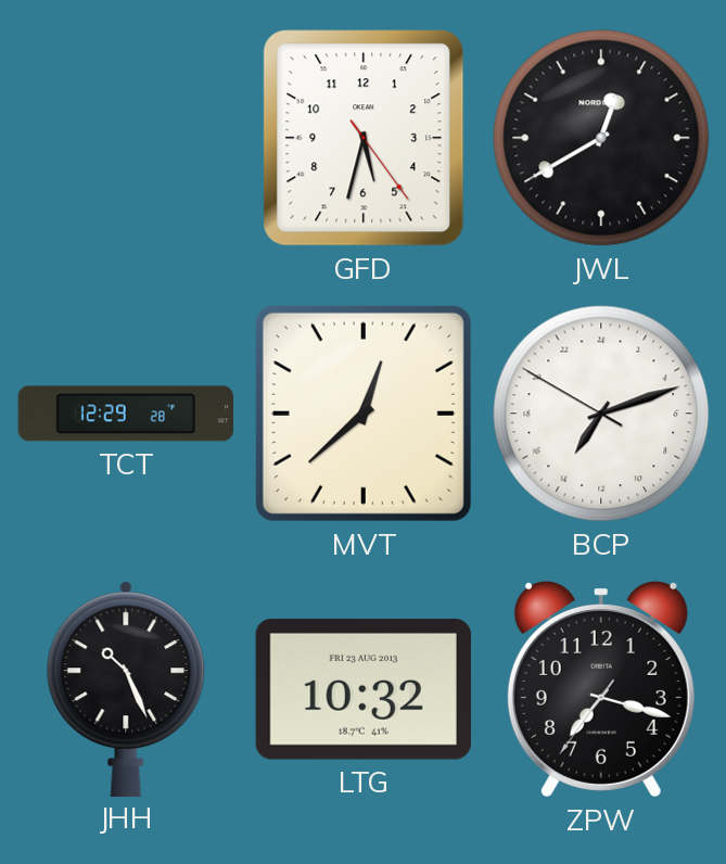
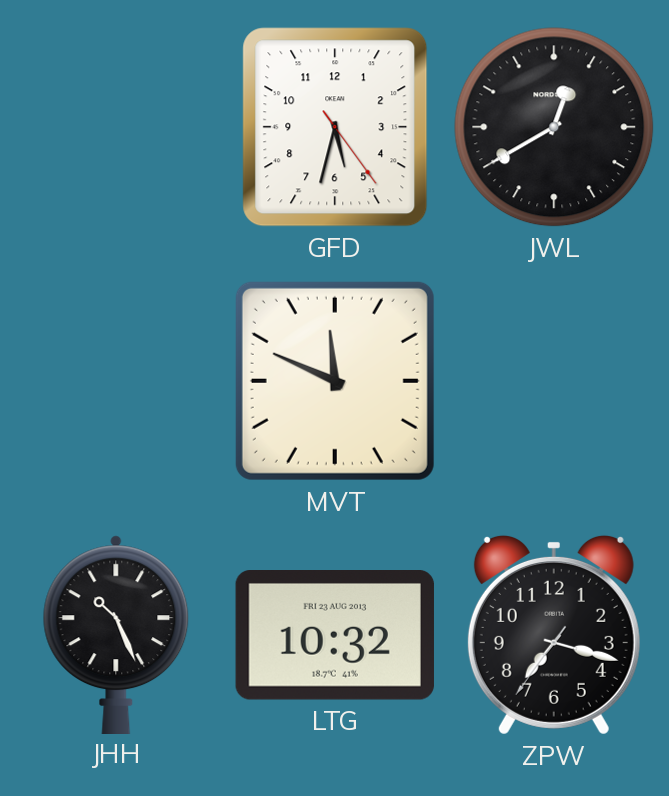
TCT: 12:29 -> none (126, 414)
MVT: 12:38 -> 11:49 (335, 381)
BCP: 14:11 -> none (601, 414)
